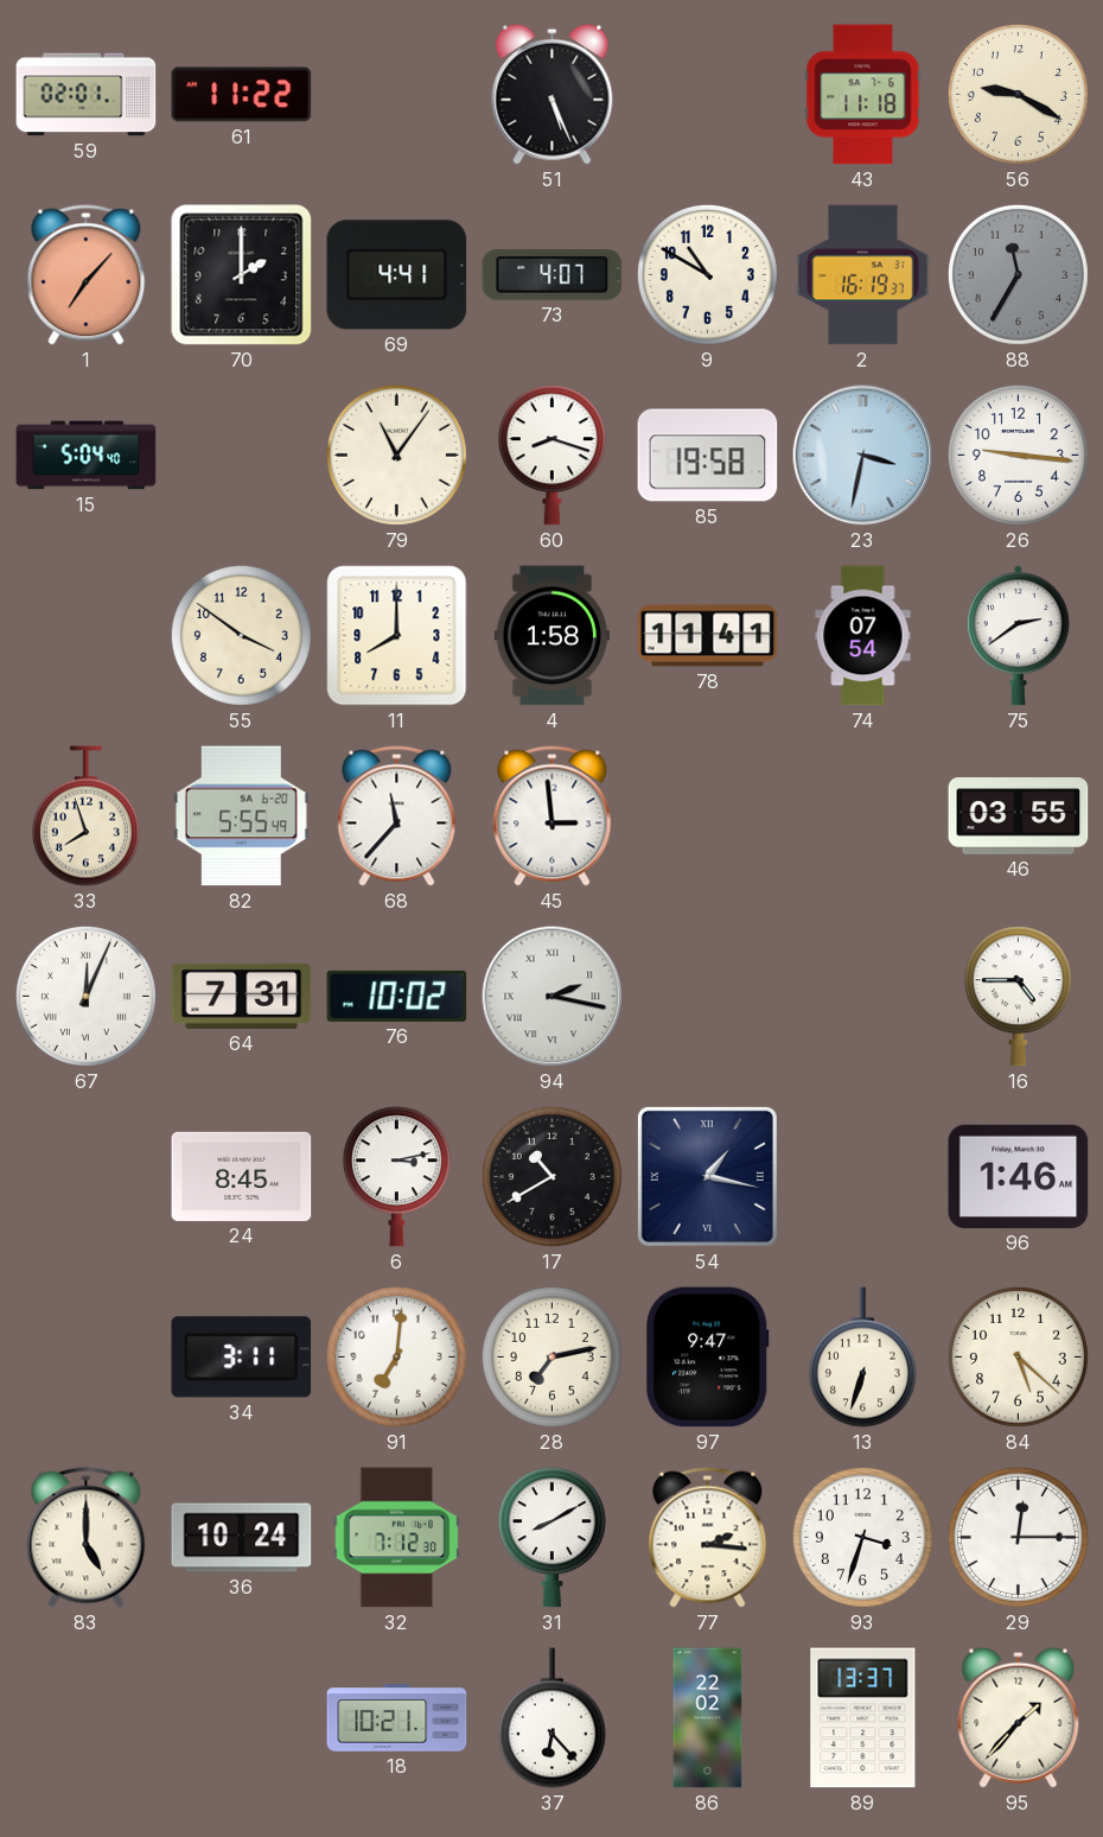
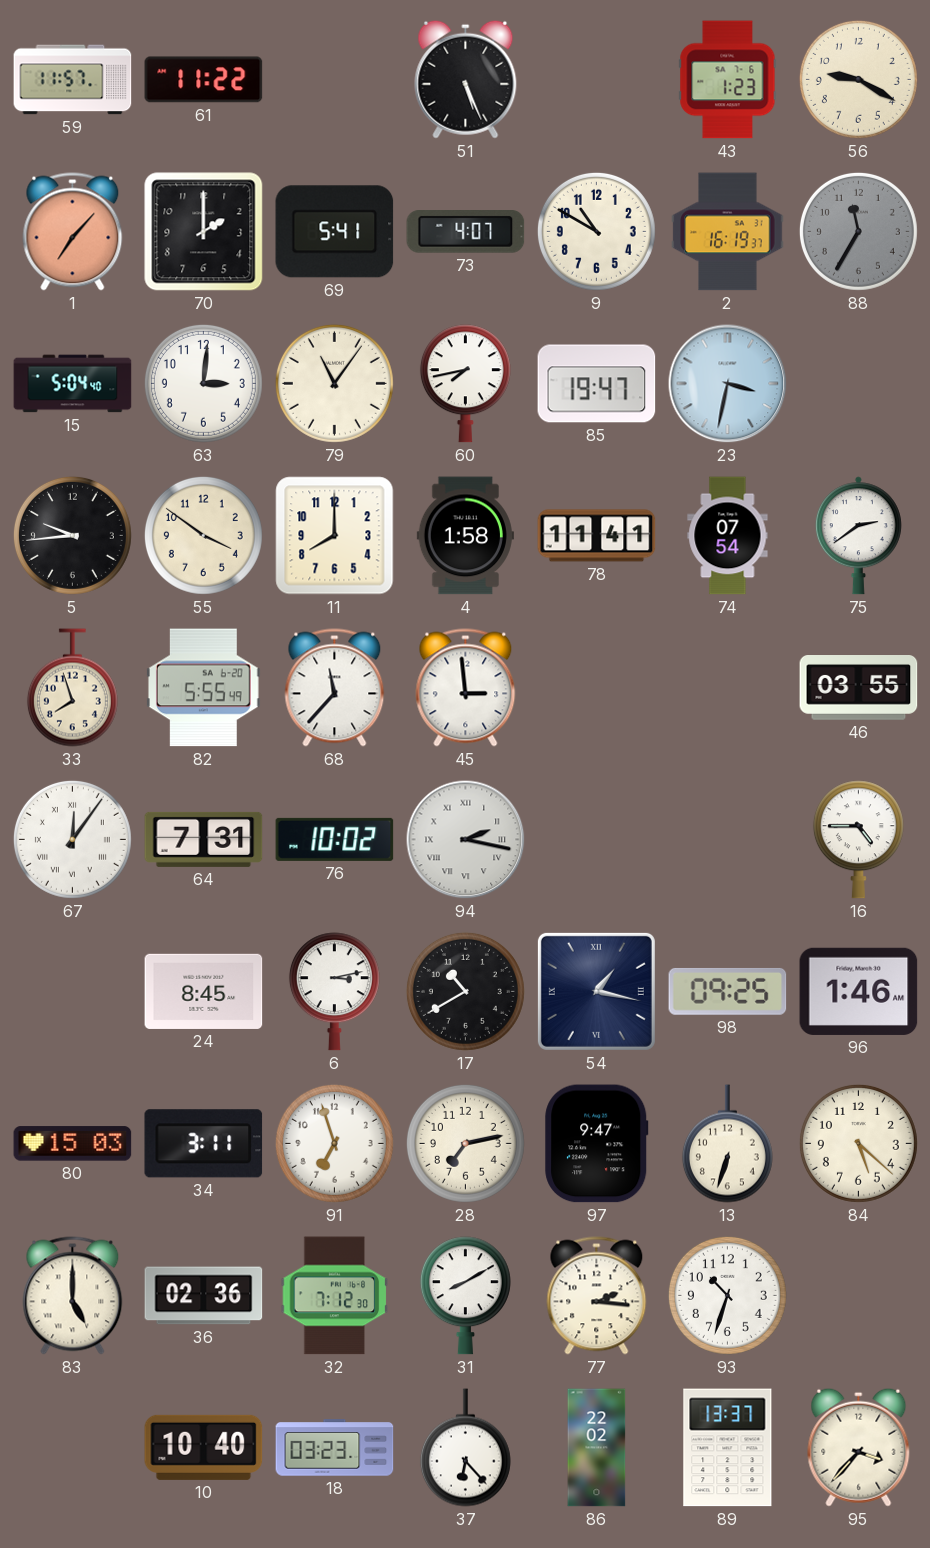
59: 02:01 -> 11:57 (73, 80)
43: 11:18 -> 1:23 (728, 80)
69: 4:41 -> 5:41 (335, 232)
63: none -> 3:01 (203, 383)
60: 8:18 -> 7:43 (465, 384)
85: 19:58 -> 19:47 (597, 384)
26: 9:16 -> none (1018, 455)
5: none -> 9:44 (72, 535)
67: 12:04 -> 12:06 (72, 839)
98: none -> 09:25 (728, 991)
80: none -> 15:03 (73, 1144)
91: 7:01 -> 6:57 (334, 1143)
36: 10:24 -> 02:36 (204, 1296)
93: 3:33 -> 10:33 (727, 1295)
29: 12:15 -> none (1018, 1537)
10: none -> 10:40 (204, 1447)
18: 10:21 -> 03:23 (335, 1448)
95: 1:37 -> 3:37 (859, 1447)
